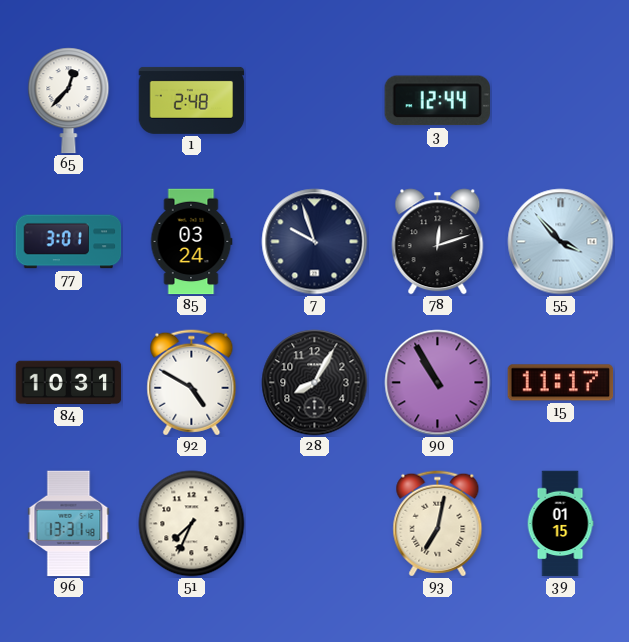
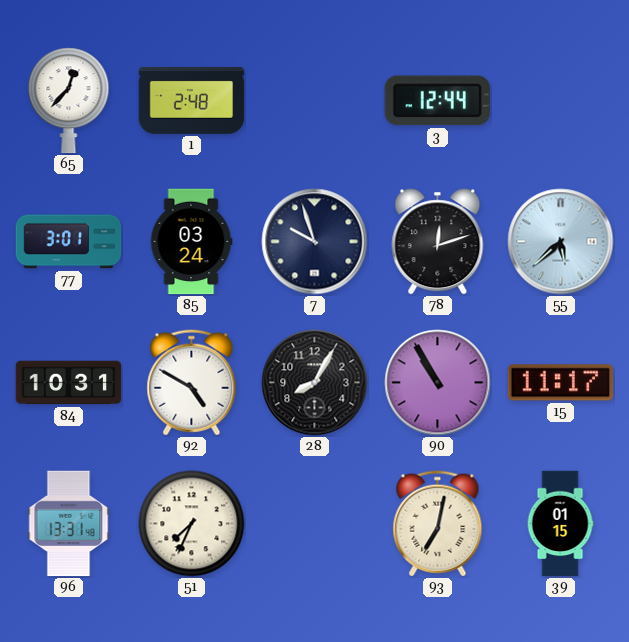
55: 3:53 -> 5:38 (561, 242)
